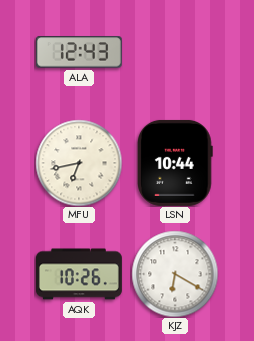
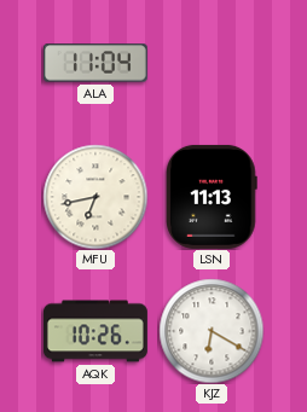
ALA: 12:43 -> 11:04 (95, 63)
LSN: 10:44 -> 11:13 (213, 197)
